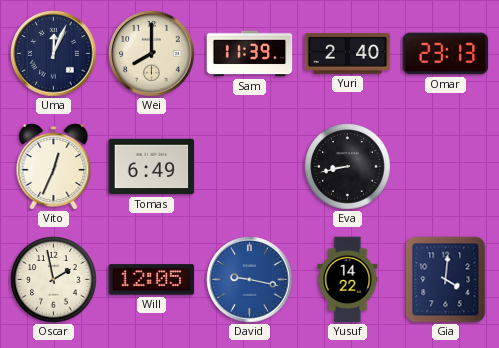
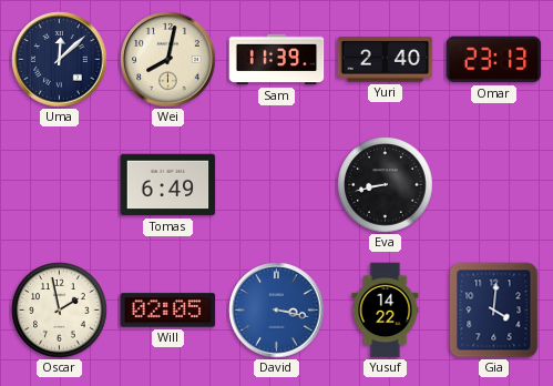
Uma: 12:04 -> 12:08 (60, 60)
Wei: 8:00 -> 8:02 (168, 60)
Vito: 12:34 -> none (54, 167)
Will: 12:05 -> 02:05 (168, 311)
David: 9:17 -> 3:17 (277, 311)
